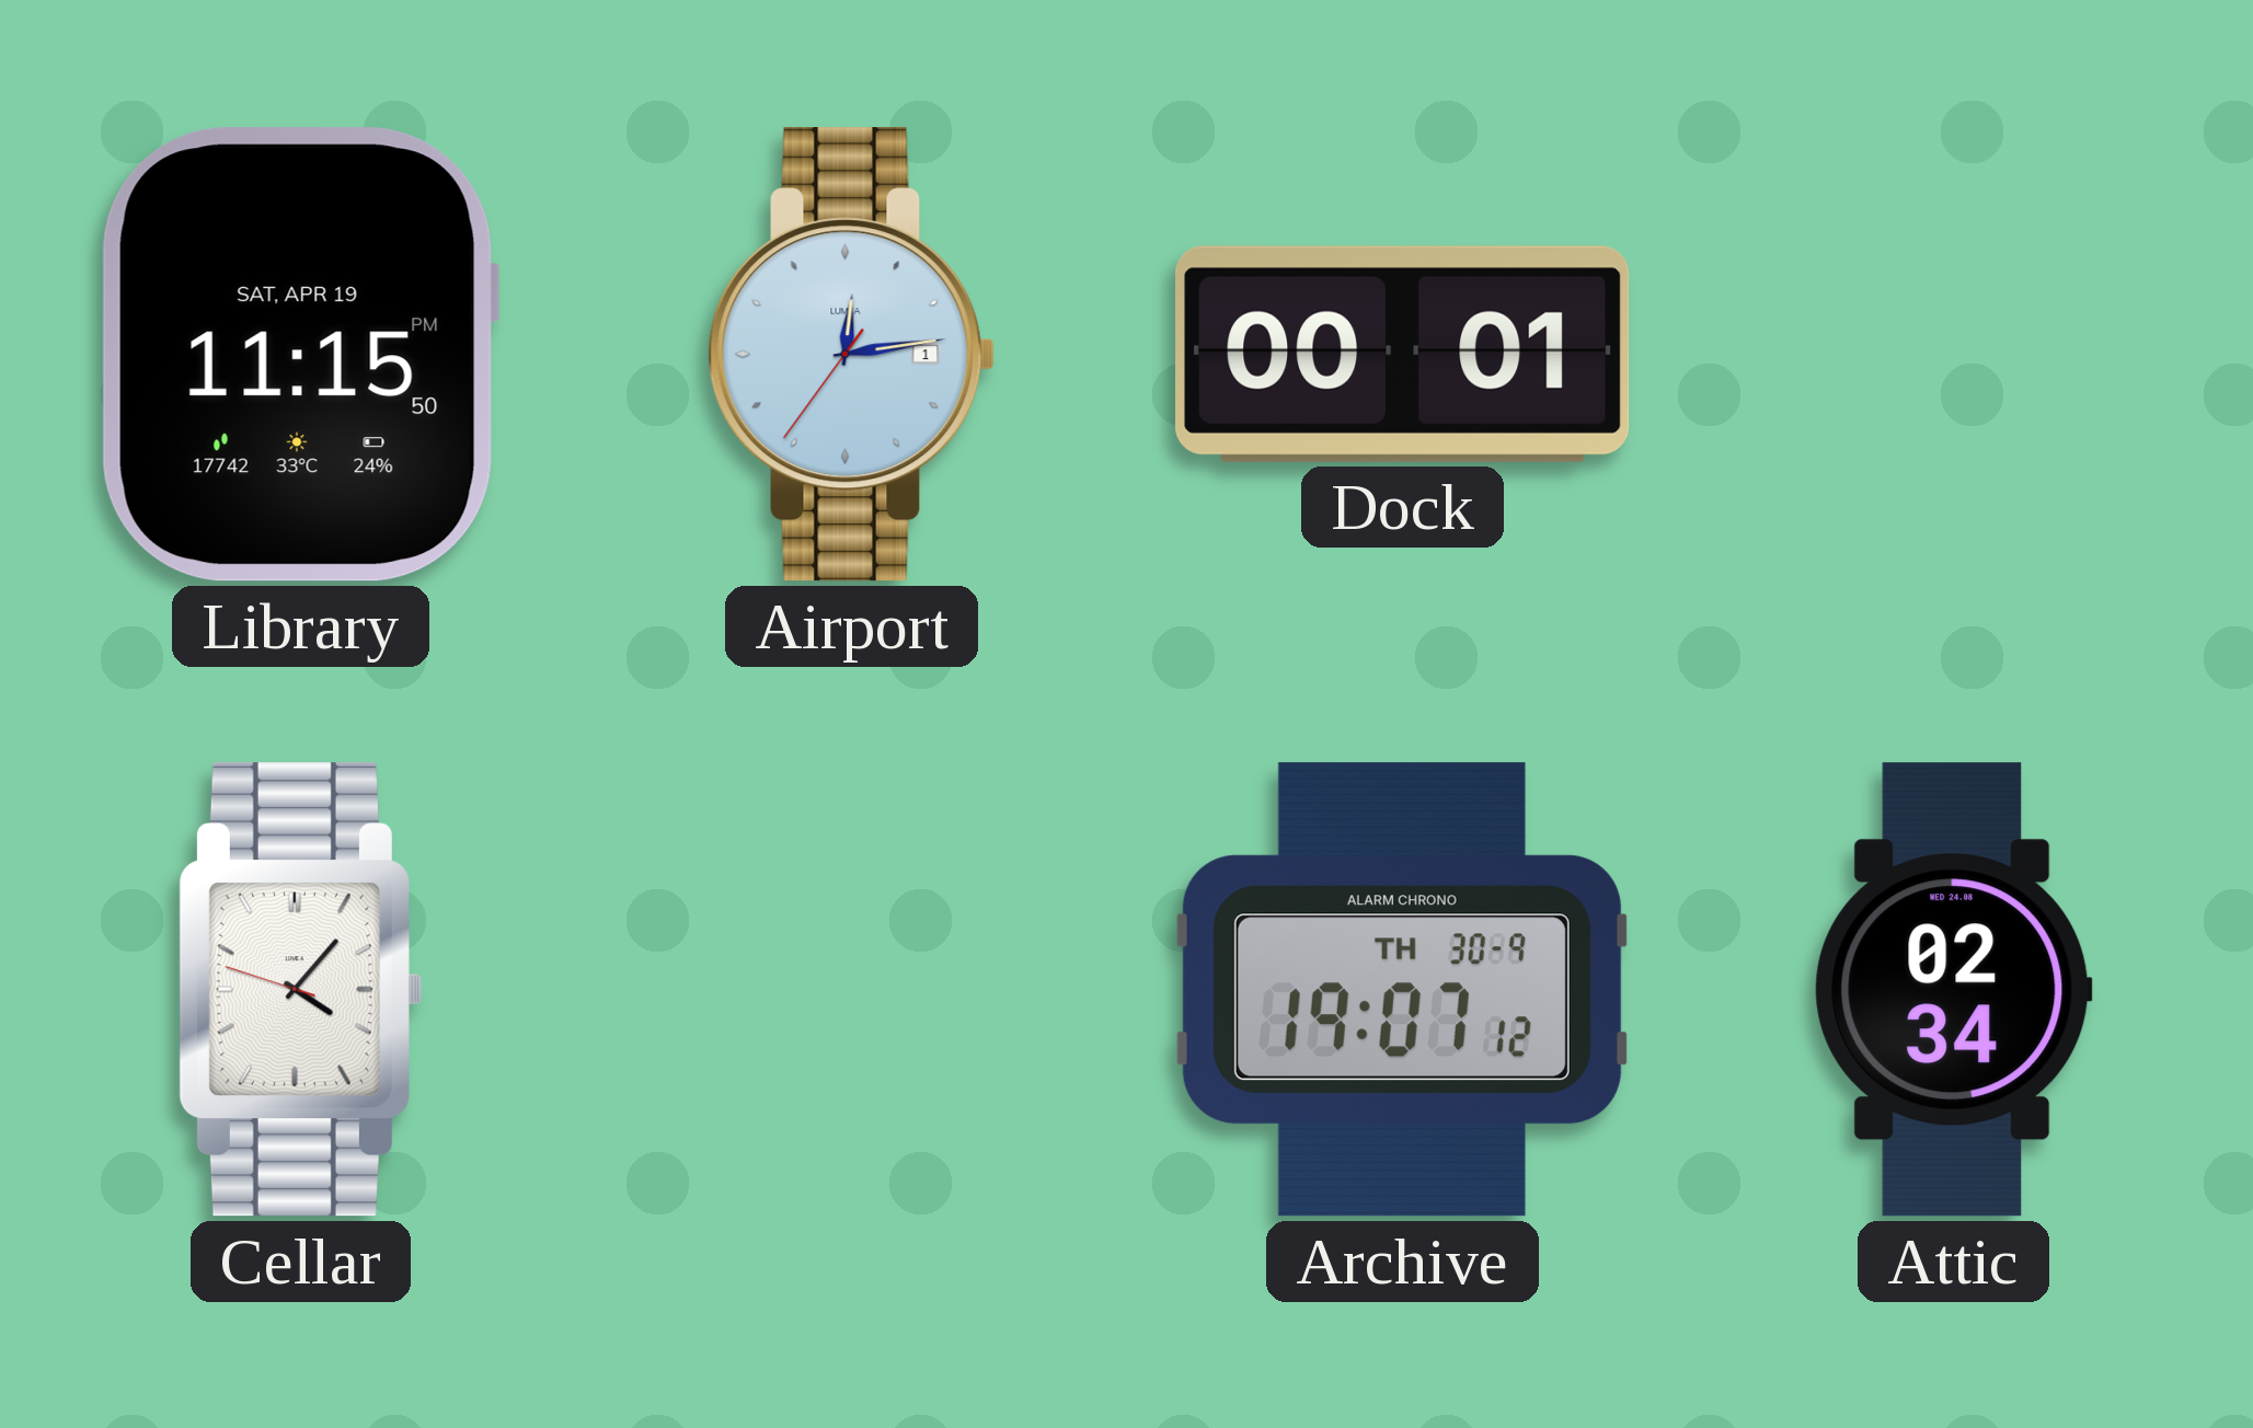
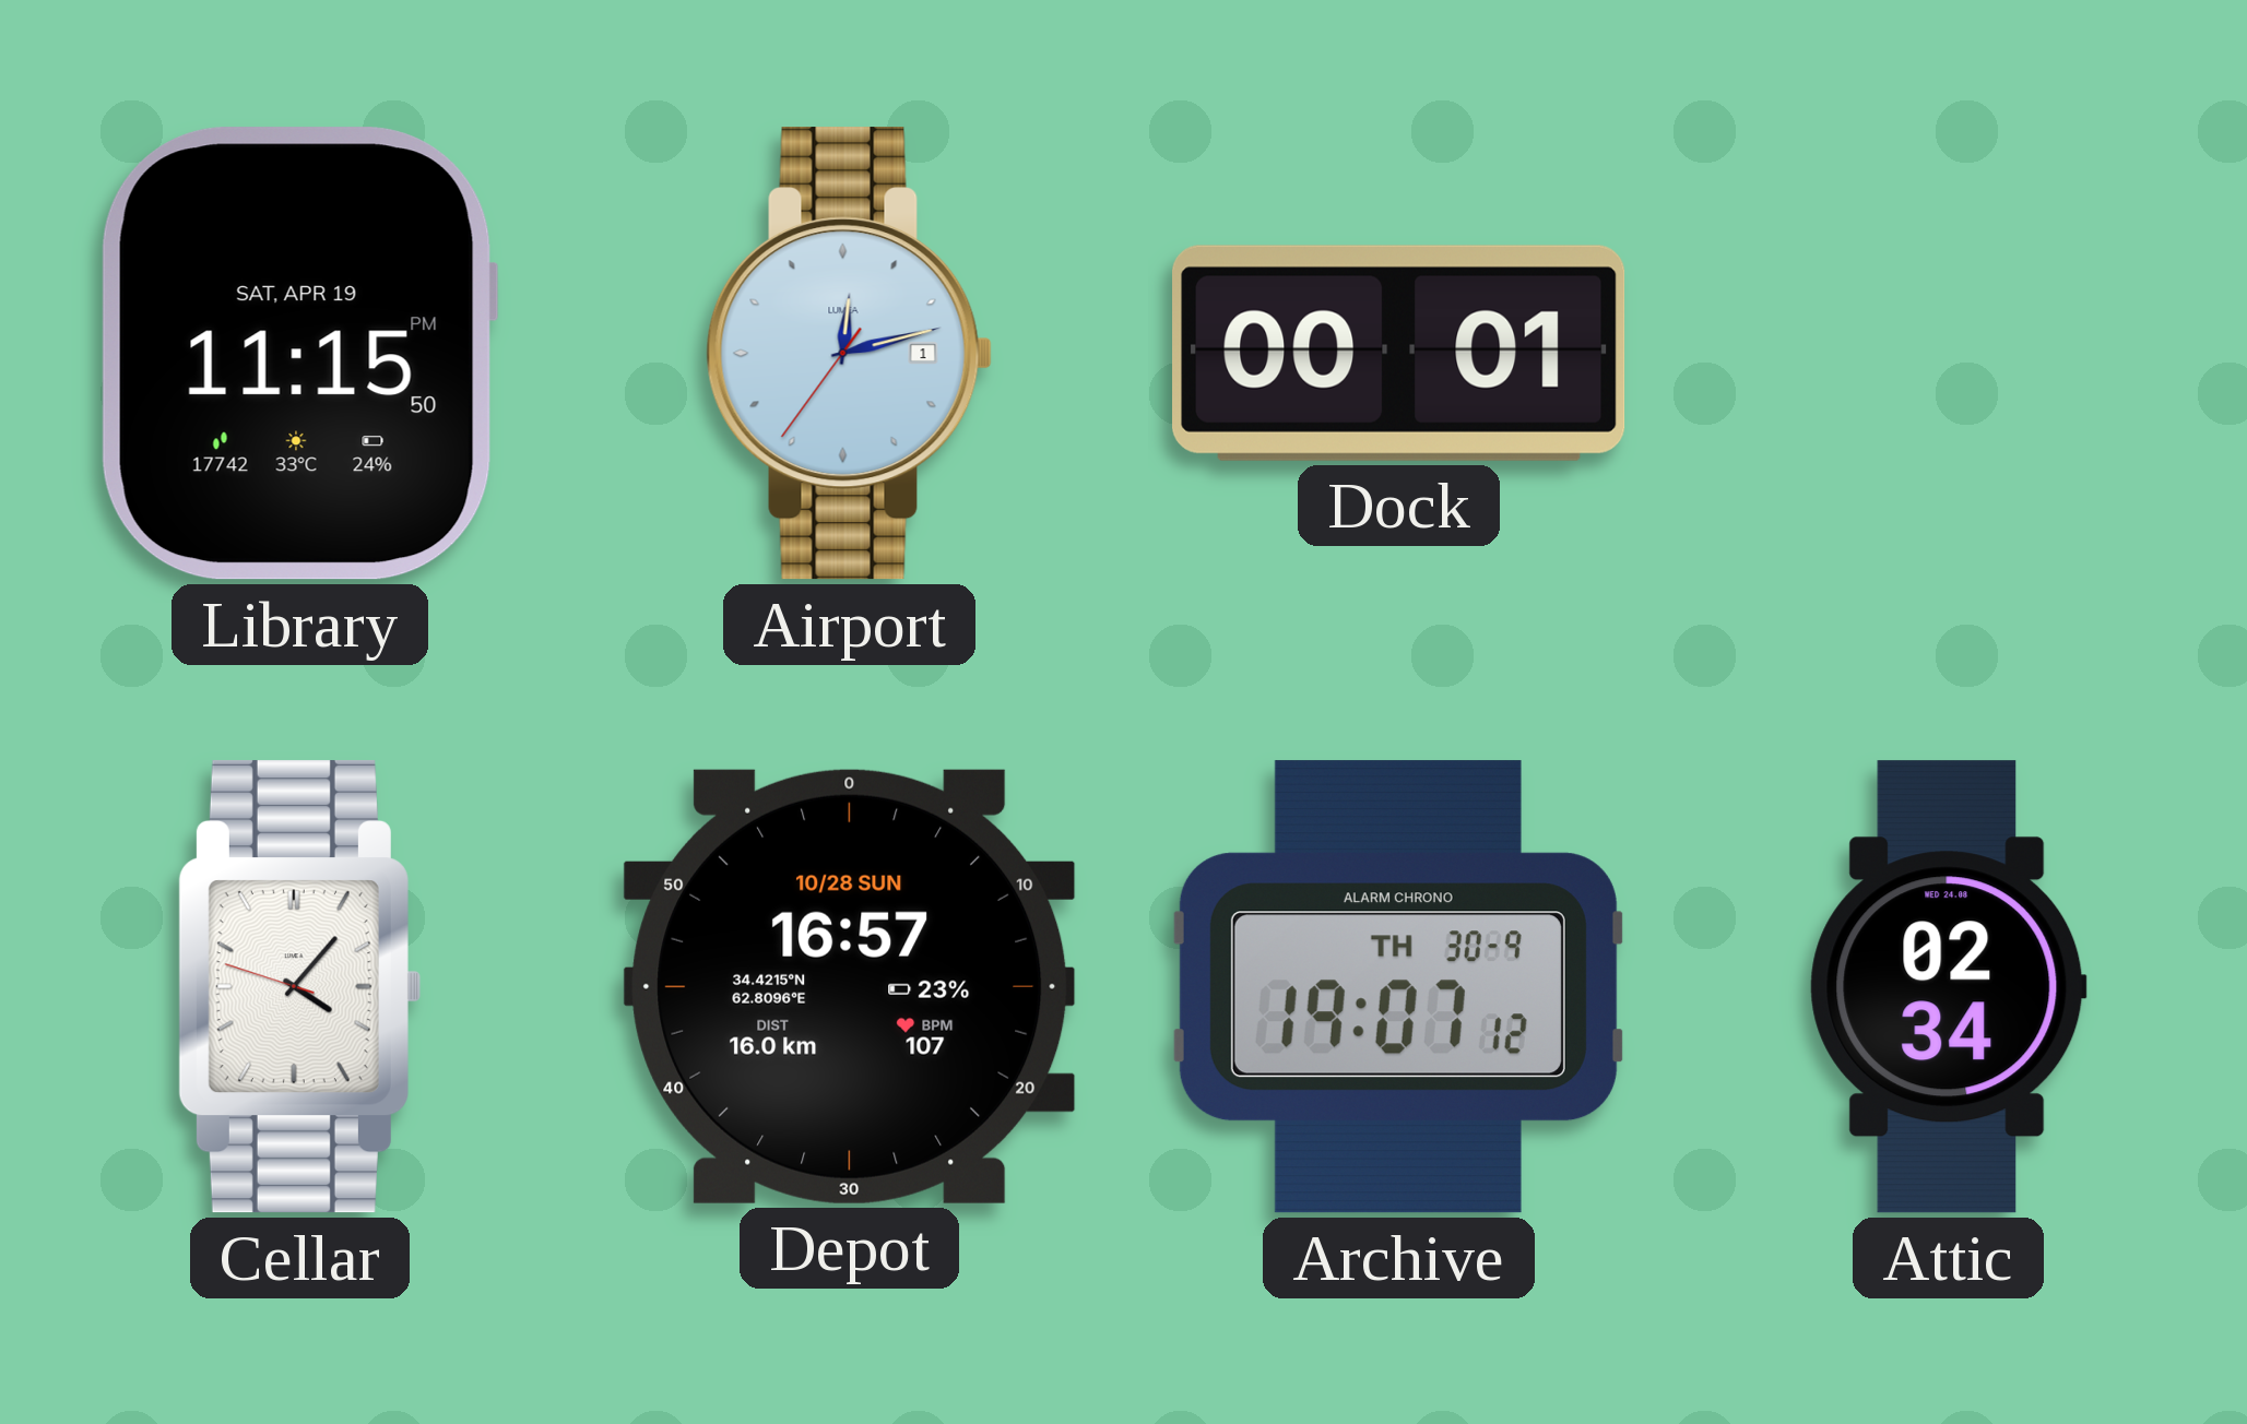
Airport: 12:13 -> 12:12 (849, 354)
Depot: none -> 16:57 (850, 986)
